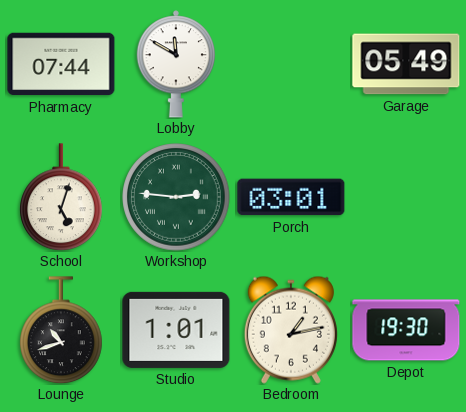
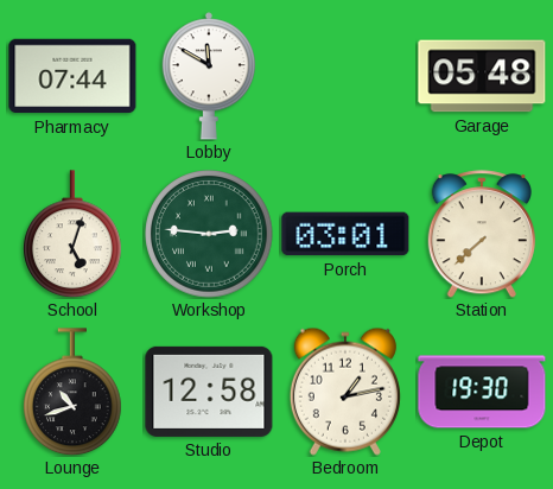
Garage: 05:49 -> 05:48 (482, 76)
Station: none -> 7:38 (482, 234)
Studio: 1:01 -> 12:58 (209, 392)
